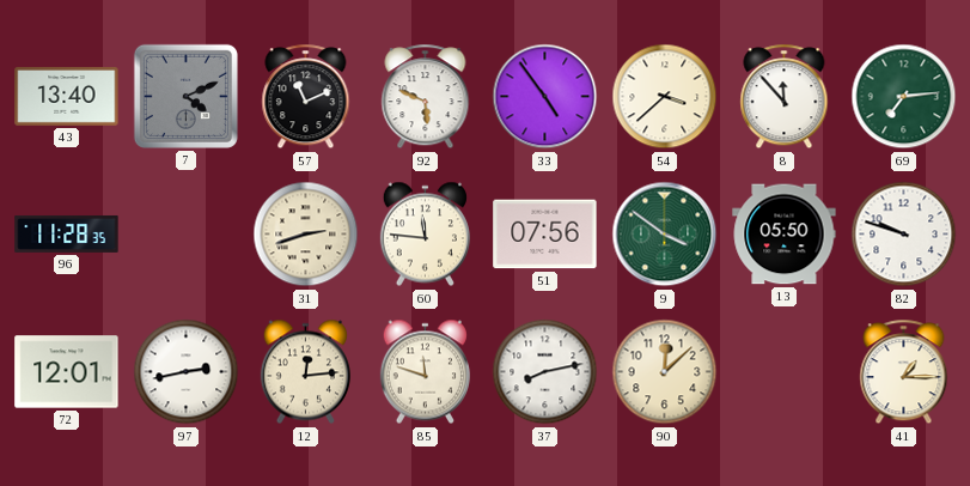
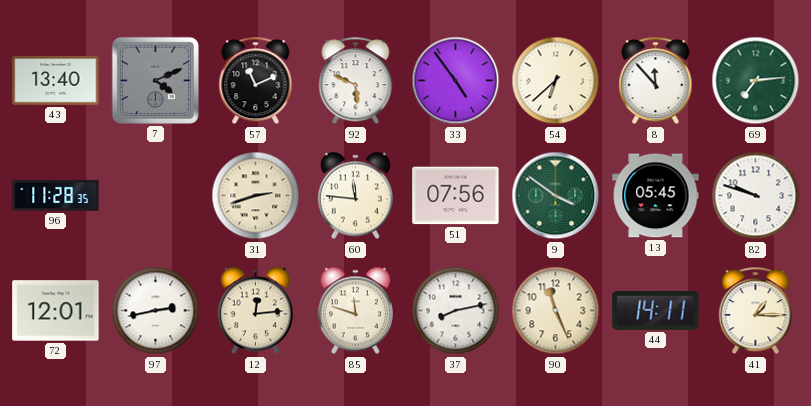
54: 3:38 -> 6:38 (556, 81)
13: 05:50 -> 05:45 (656, 196)
90: 12:08 -> 11:26 (556, 311)
44: none -> 14:11 (656, 310)
